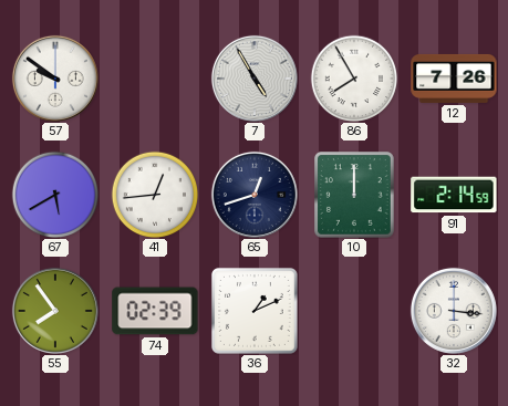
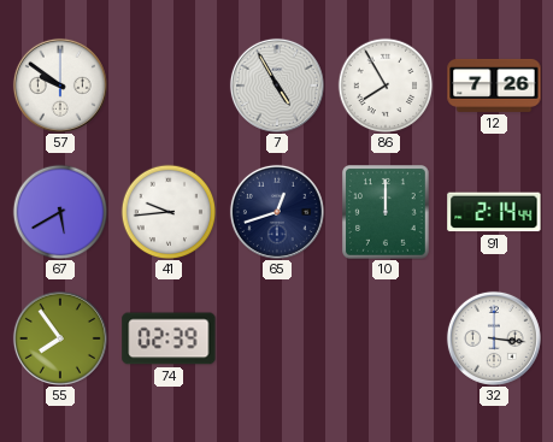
41: 12:44 -> 9:44 (169, 212)
91: 2:14:59 -> 2:14:44 (494, 212)
36: 1:11 -> none (255, 311)
